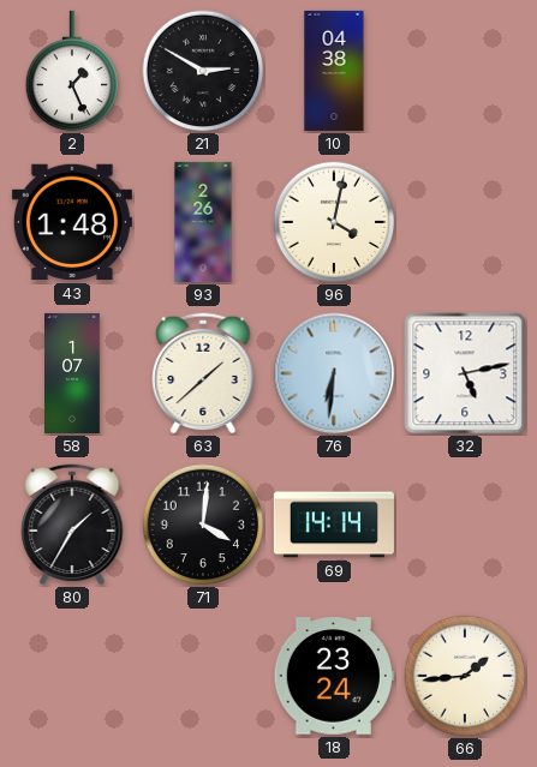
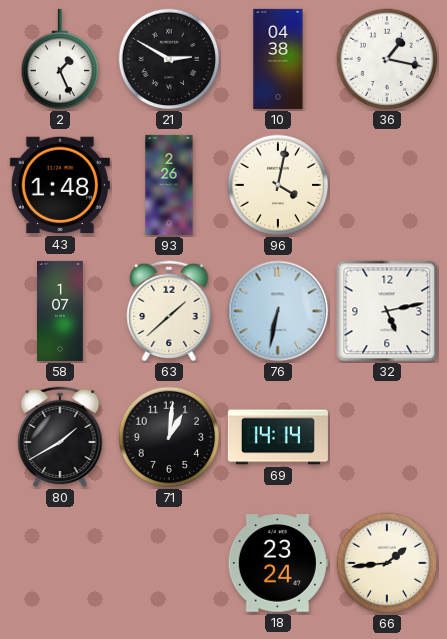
36: none -> 1:17 (387, 59)
76: 6:31 -> 6:32 (278, 311)
80: 1:35 -> 1:40 (60, 437)
71: 4:01 -> 1:01 (169, 437)
